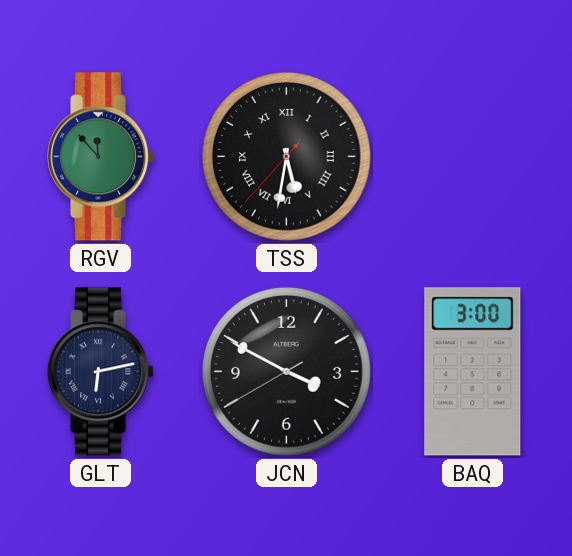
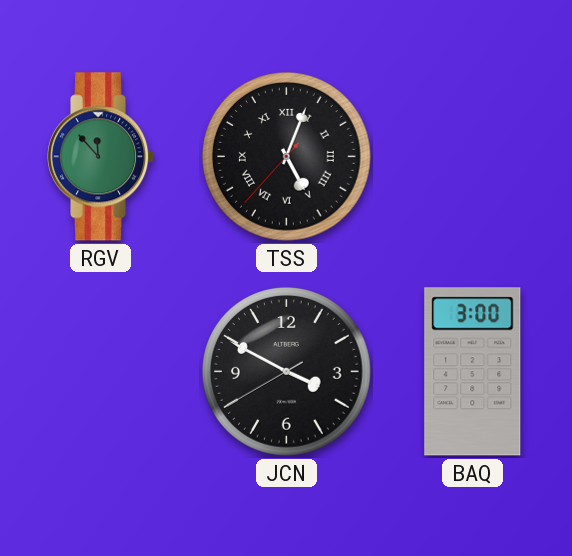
TSS: 5:31 -> 5:03 (287, 157)
GLT: 6:13 -> none (102, 372)
